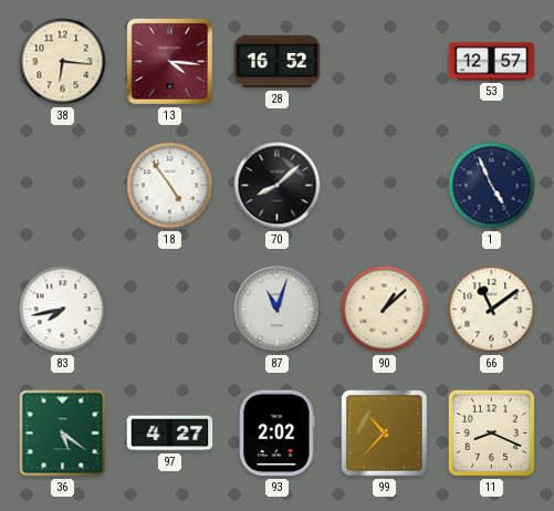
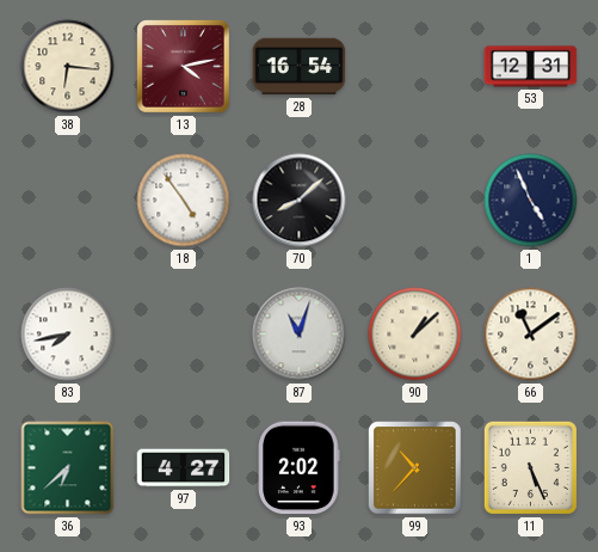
13: 4:16 -> 4:13 (184, 67)
28: 16:52 -> 16:54 (300, 67)
53: 12:57 -> 12:31 (531, 67)
36: 5:21 -> 6:38 (68, 468)
11: 8:19 -> 5:26 (530, 467)
